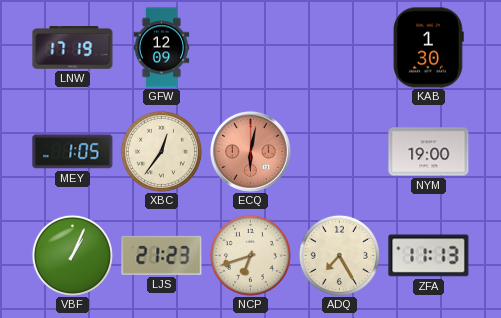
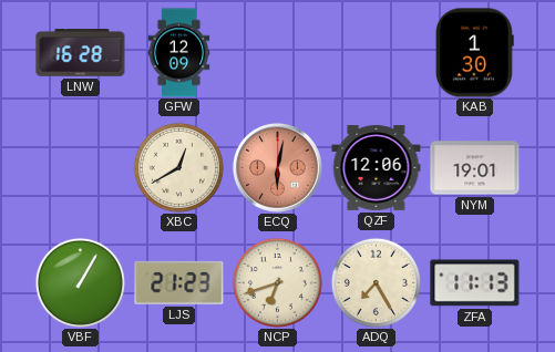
LNW: 17:19 -> 16:28 (81, 53)
MEY: 1:05 -> none (73, 152)
XBC: 12:36 -> 12:40 (178, 167)
QZF: none -> 12:06 (377, 167)
NYM: 19:00 -> 19:01 (475, 168)
VBF: 1:04 -> 1:05 (80, 282)
